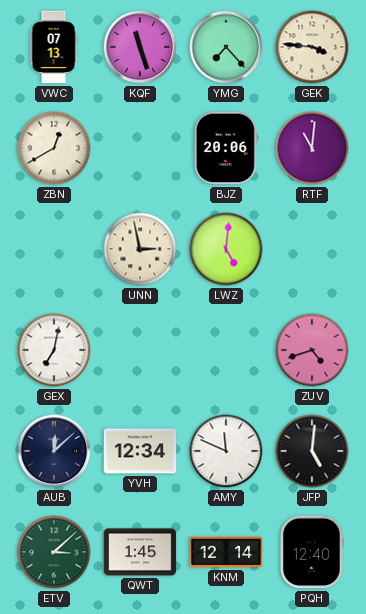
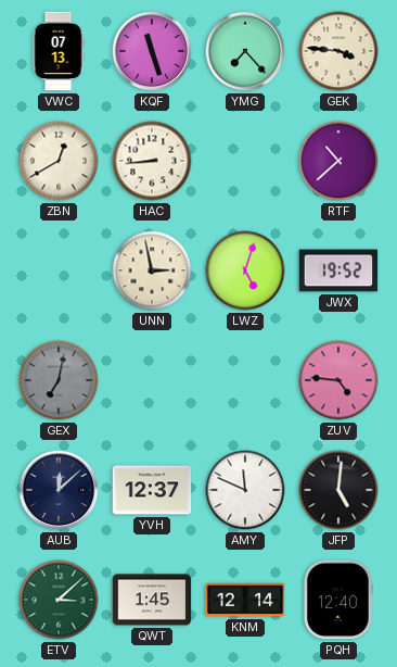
HAC: none -> 8:44 (152, 161)
BJZ: 20:06 -> none (226, 148)
RTF: 11:01 -> 10:38 (338, 161)
LWZ: 5:01 -> 5:03 (245, 270)
JWX: none -> 19:52 (338, 270)
GEX dial: white -> grey (59, 380)
ZUV: 4:42 -> 4:46 (338, 380)
YVH: 12:34 -> 12:37 (152, 490)
